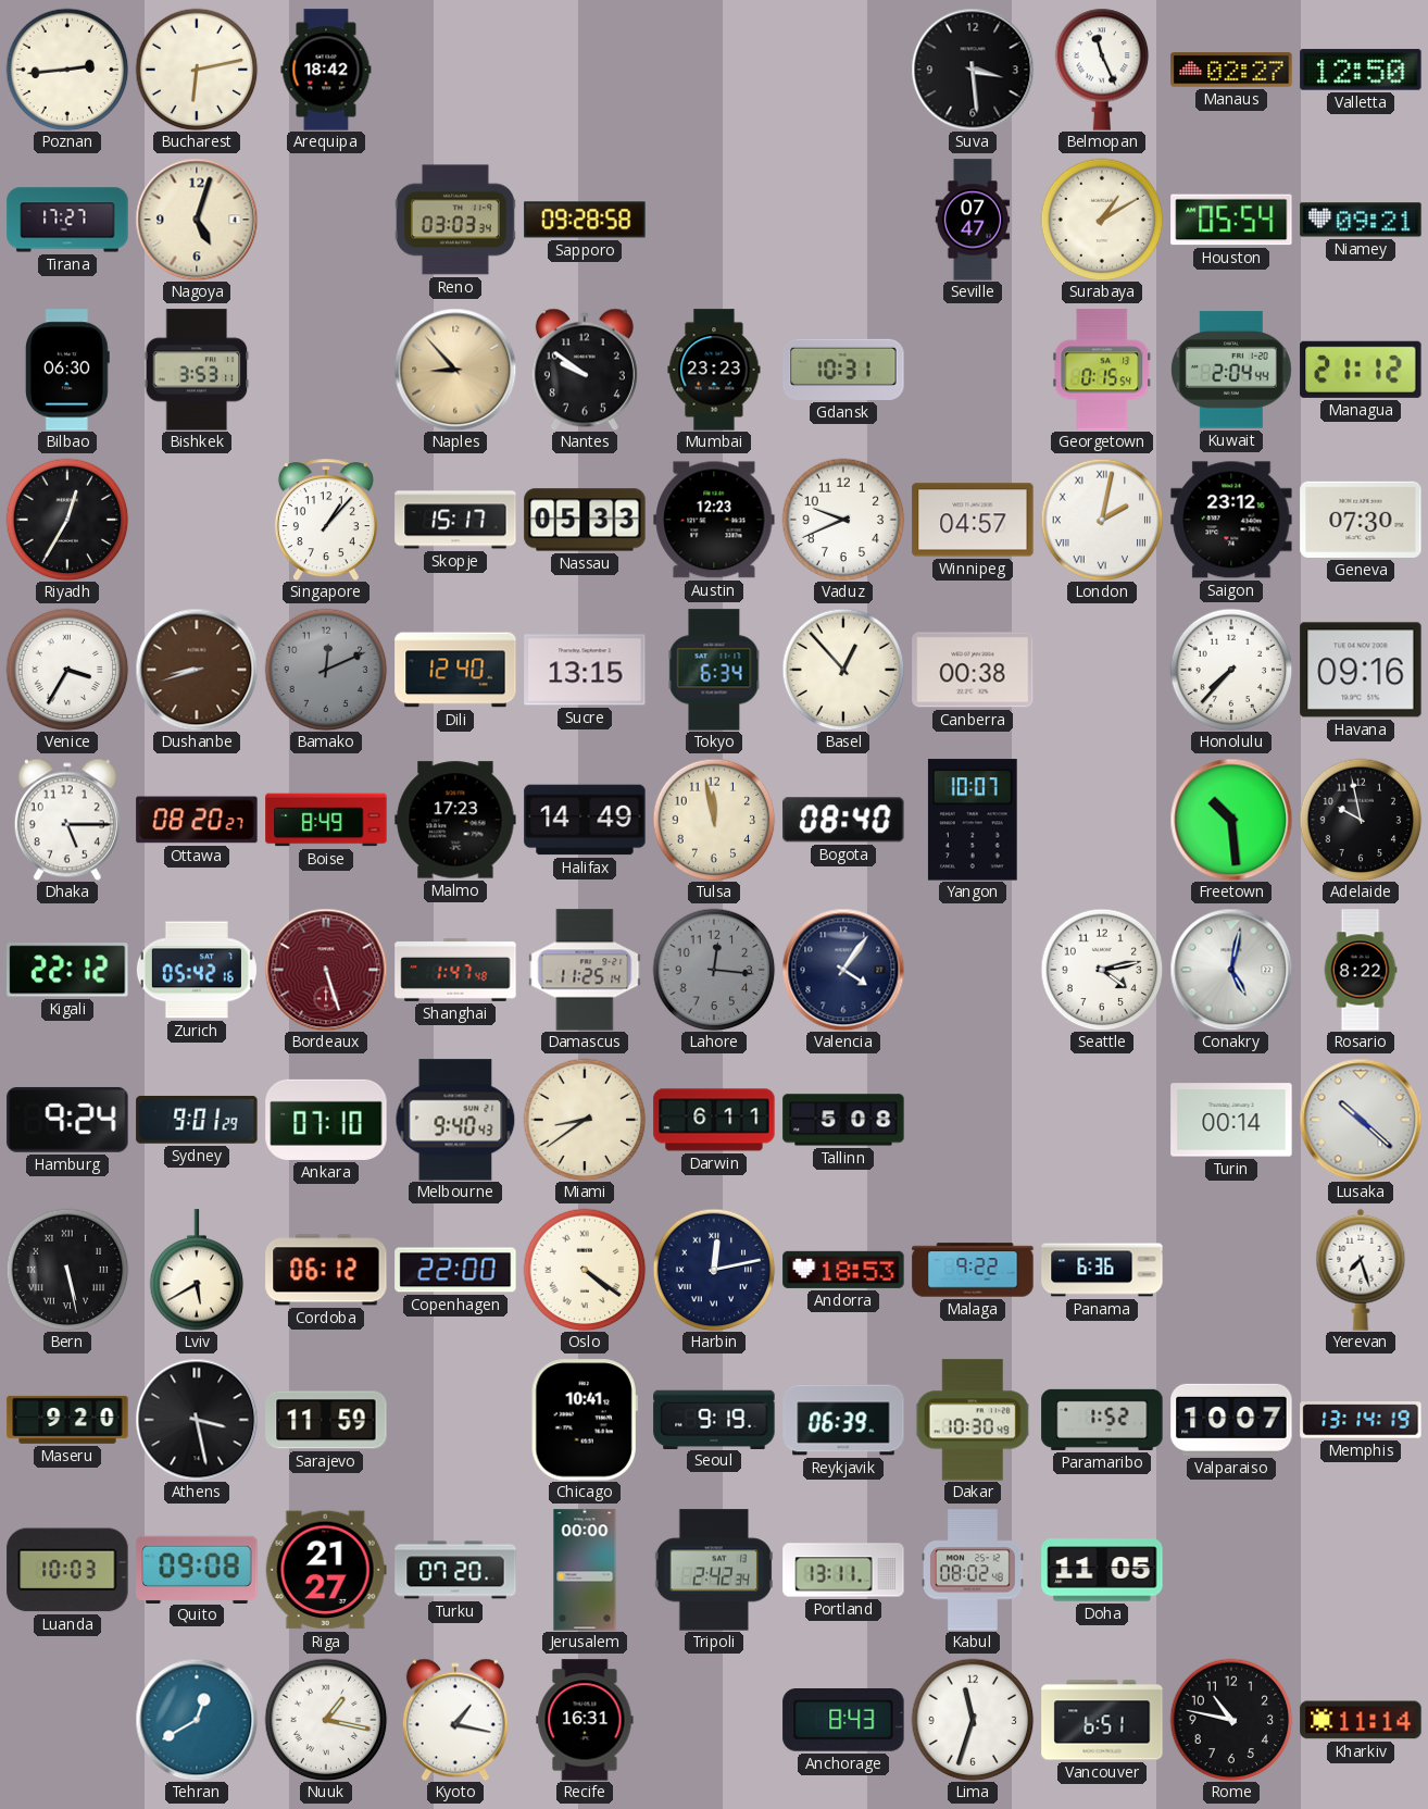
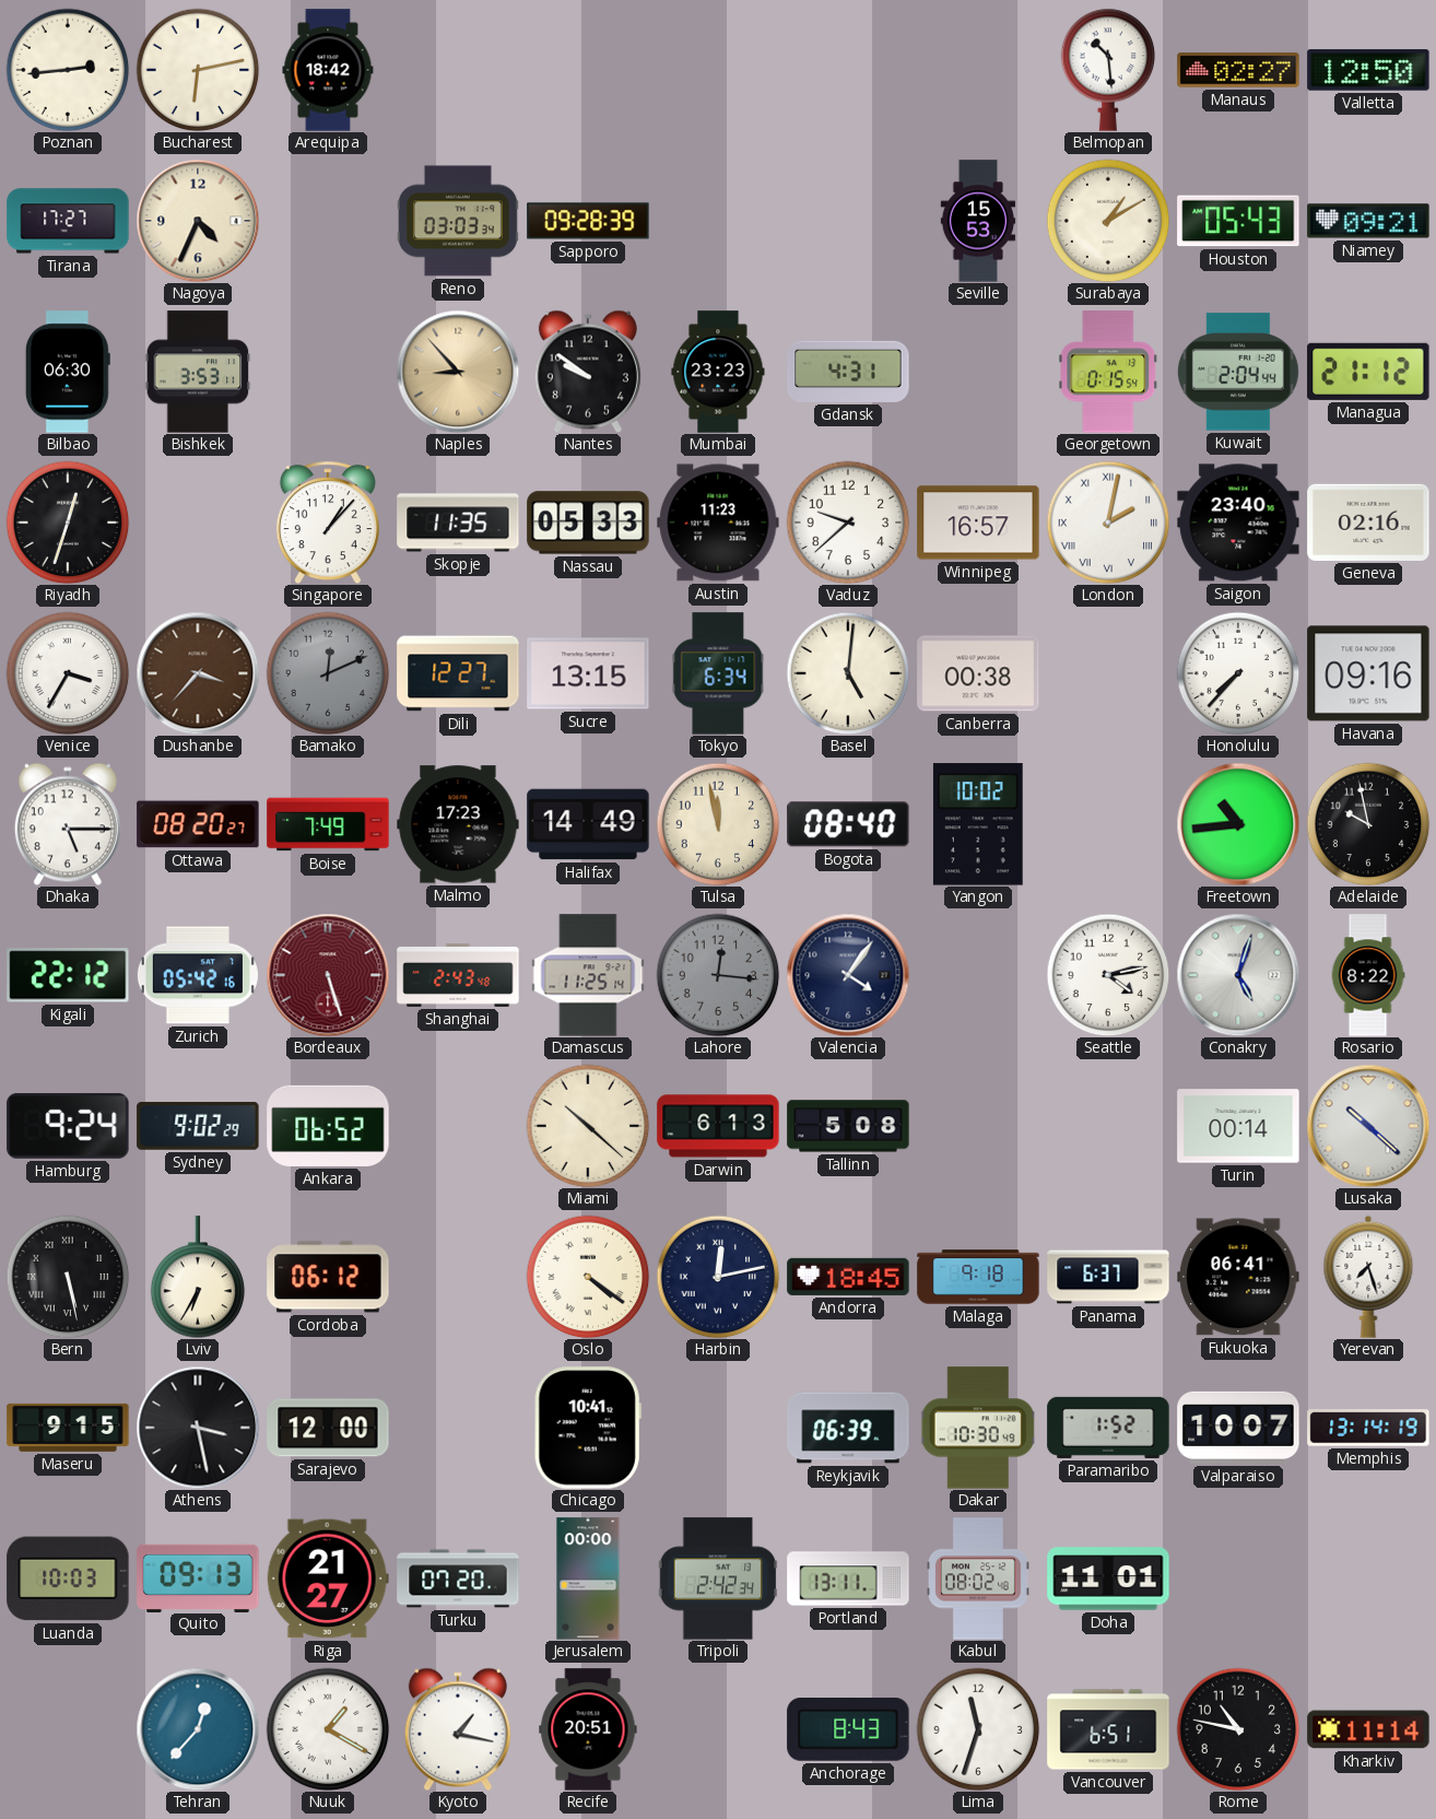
Suva: 3:29 -> none (973, 70)
Belmopan: 11:26 -> 10:29 (1108, 70)
Nagoya: 5:03 -> 4:34 (198, 221)
Sapporo: 09:28:58 -> 09:28:39 (588, 221)
Seville: 07:47 -> 15:53 (978, 221)
Houston: 05:54 -> 05:43 (1238, 221)
Gdansk: 10:31 -> 4:31 (848, 372)
Riyadh: 12:35 -> 12:33 (68, 523)
Skopje: 15:17 -> 11:35 (458, 523)
Austin: 12:23 -> 11:23 (718, 523)
Vaduz: 9:41 -> 9:38 (848, 523)
Winnipeg: 04:57 -> 16:57 (978, 523)
Saigon: 23:12 -> 23:40 (1238, 523)
Geneva: 07:30 -> 02:16 (1368, 523)
Dushanbe: 8:42 -> 3:37 (198, 673)
Dili: 12:40 -> 12:27 (458, 673)
Basel: 12:53 -> 5:01 (848, 673)
Boise: 8:49 -> 7:49 (328, 824)
Yangon: 10:07 -> 10:02 (978, 824)
Freetown: 10:29 -> 10:44 (1238, 824)
Shanghai: 1:47 -> 2:43 (458, 976)
Conakry: 5:02 -> 5:03 (1238, 975)
Sydney: 9:01 -> 9:02 (198, 1126)
Ankara: 07:10 -> 06:52 (328, 1126)
Melbourne: 9:40 -> none (455, 1120)
Miami: 8:39 -> 10:22 (588, 1126)
Darwin: 6:11 -> 6:13 (718, 1126)
Lviv: 5:40 -> 6:35 (198, 1277)
Copenhagen: 22:00 -> none (455, 1270)
Andorra: 18:53 -> 18:45 (848, 1277)
Malaga: 9:22 -> 9:18 (978, 1277)
Panama: 6:36 -> 6:37 (1108, 1277)
Fukuoka: none -> 06:41 (1238, 1277)
Maseru: 9:20 -> 9:15 (68, 1428)
Sarajevo: 11:59 -> 12:00 (328, 1428)
Seoul: 9:19 -> none (714, 1419)
Quito: 09:08 -> 09:13 (198, 1577)
Doha: 11:05 -> 11:01 (1108, 1579)
Tehran: 12:40 -> 12:37 (198, 1729)
Nuuk: 1:17 -> 1:20 (328, 1729)
Recife: 16:31 -> 20:51 (588, 1729)
